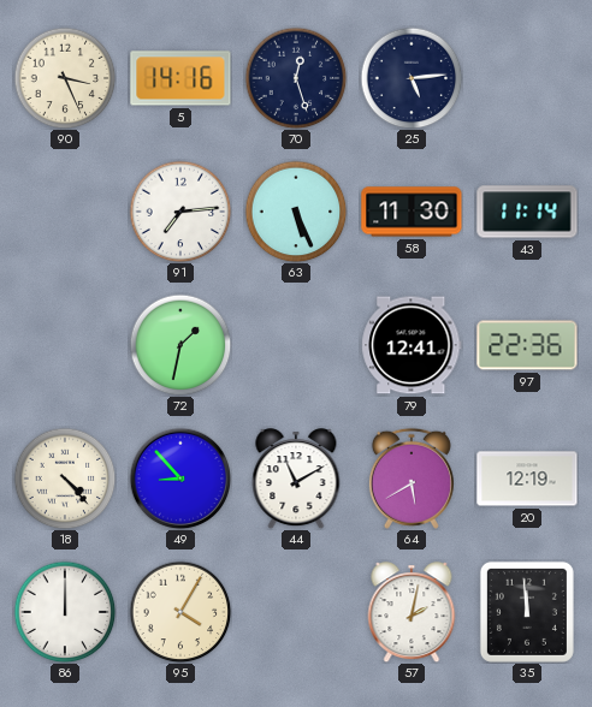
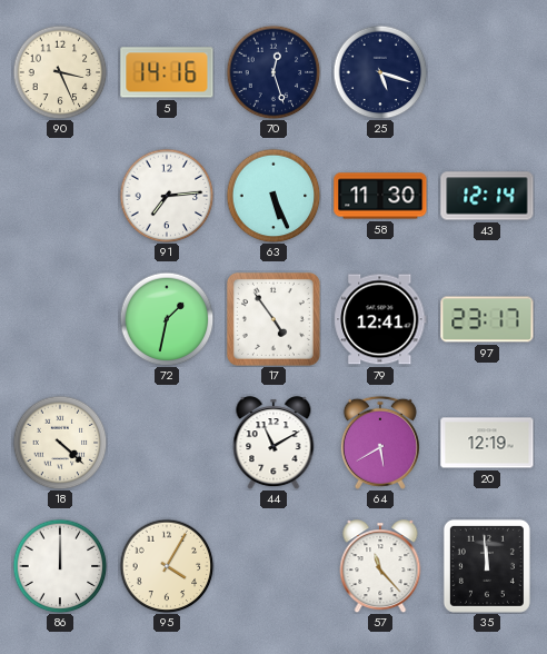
25: 5:14 -> 5:18 (380, 72)
43: 11:14 -> 12:14 (487, 196)
17: none -> 4:54 (273, 319)
97: 22:36 -> 23:17 (487, 319)
18: 4:23 -> 4:22 (60, 443)
49: 8:53 -> none (180, 479)
57: 2:02 -> 11:23 (380, 566)
